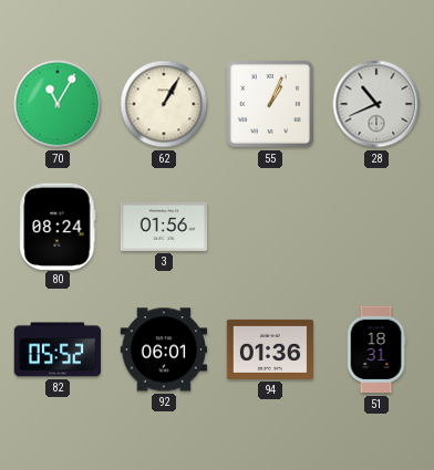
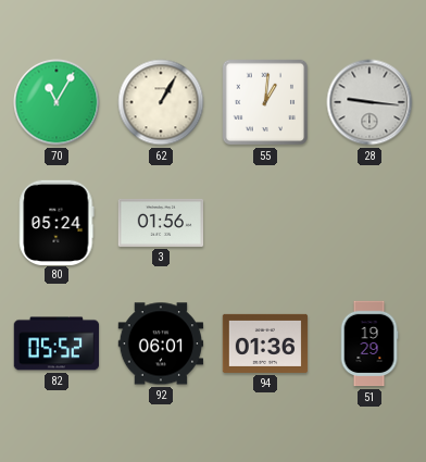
55: 1:04 -> 1:01 (264, 102)
28: 10:41 -> 9:16 (369, 102)
80: 08:24 -> 05:24 (57, 222)
51: 18:31 -> 19:29 (369, 344)
